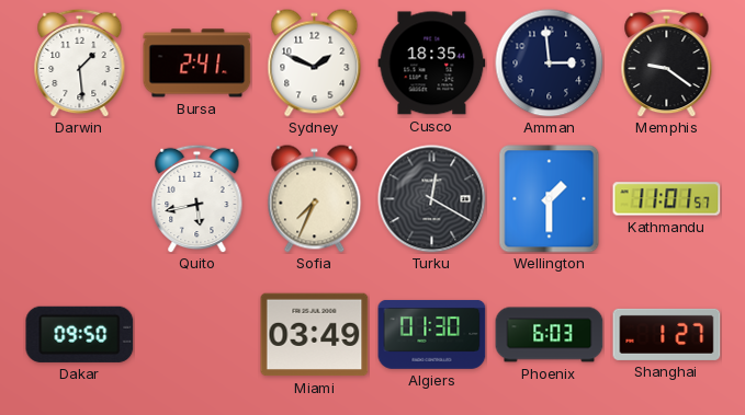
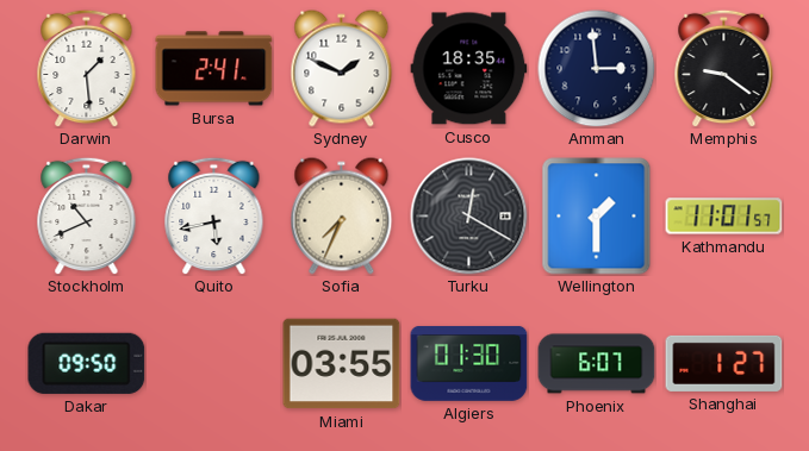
Stockholm: none -> 10:41 (87, 215)
Miami: 03:49 -> 03:55 (342, 364)
Phoenix: 6:03 -> 6:07 (597, 364)
